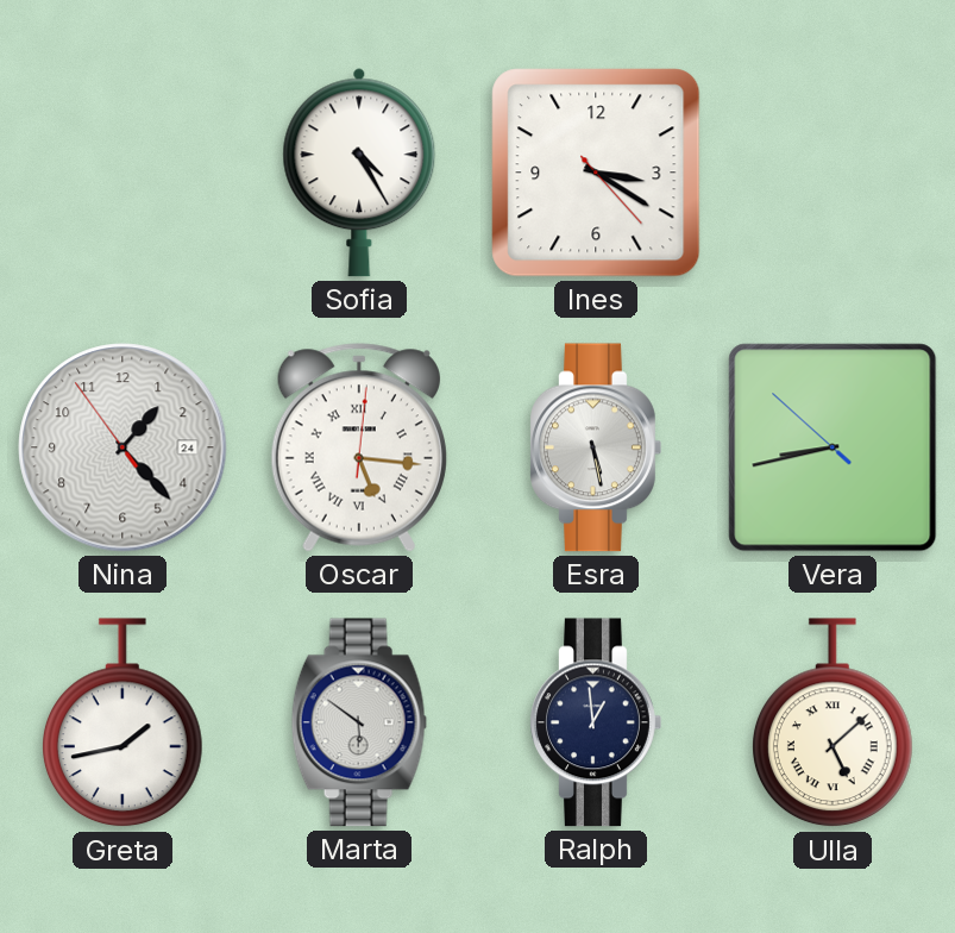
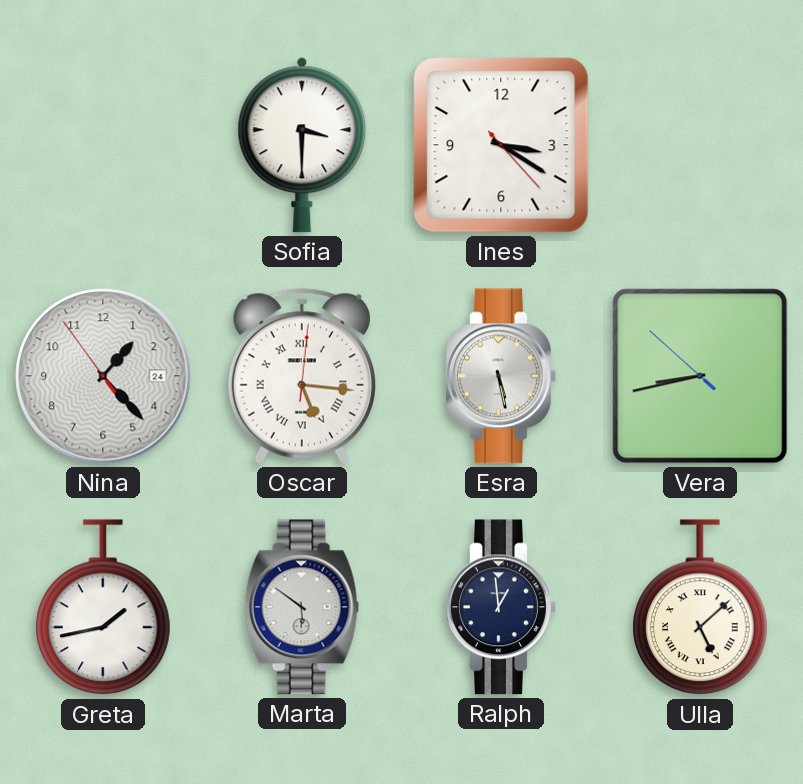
Sofia: 4:25 -> 3:30 (302, 145)
